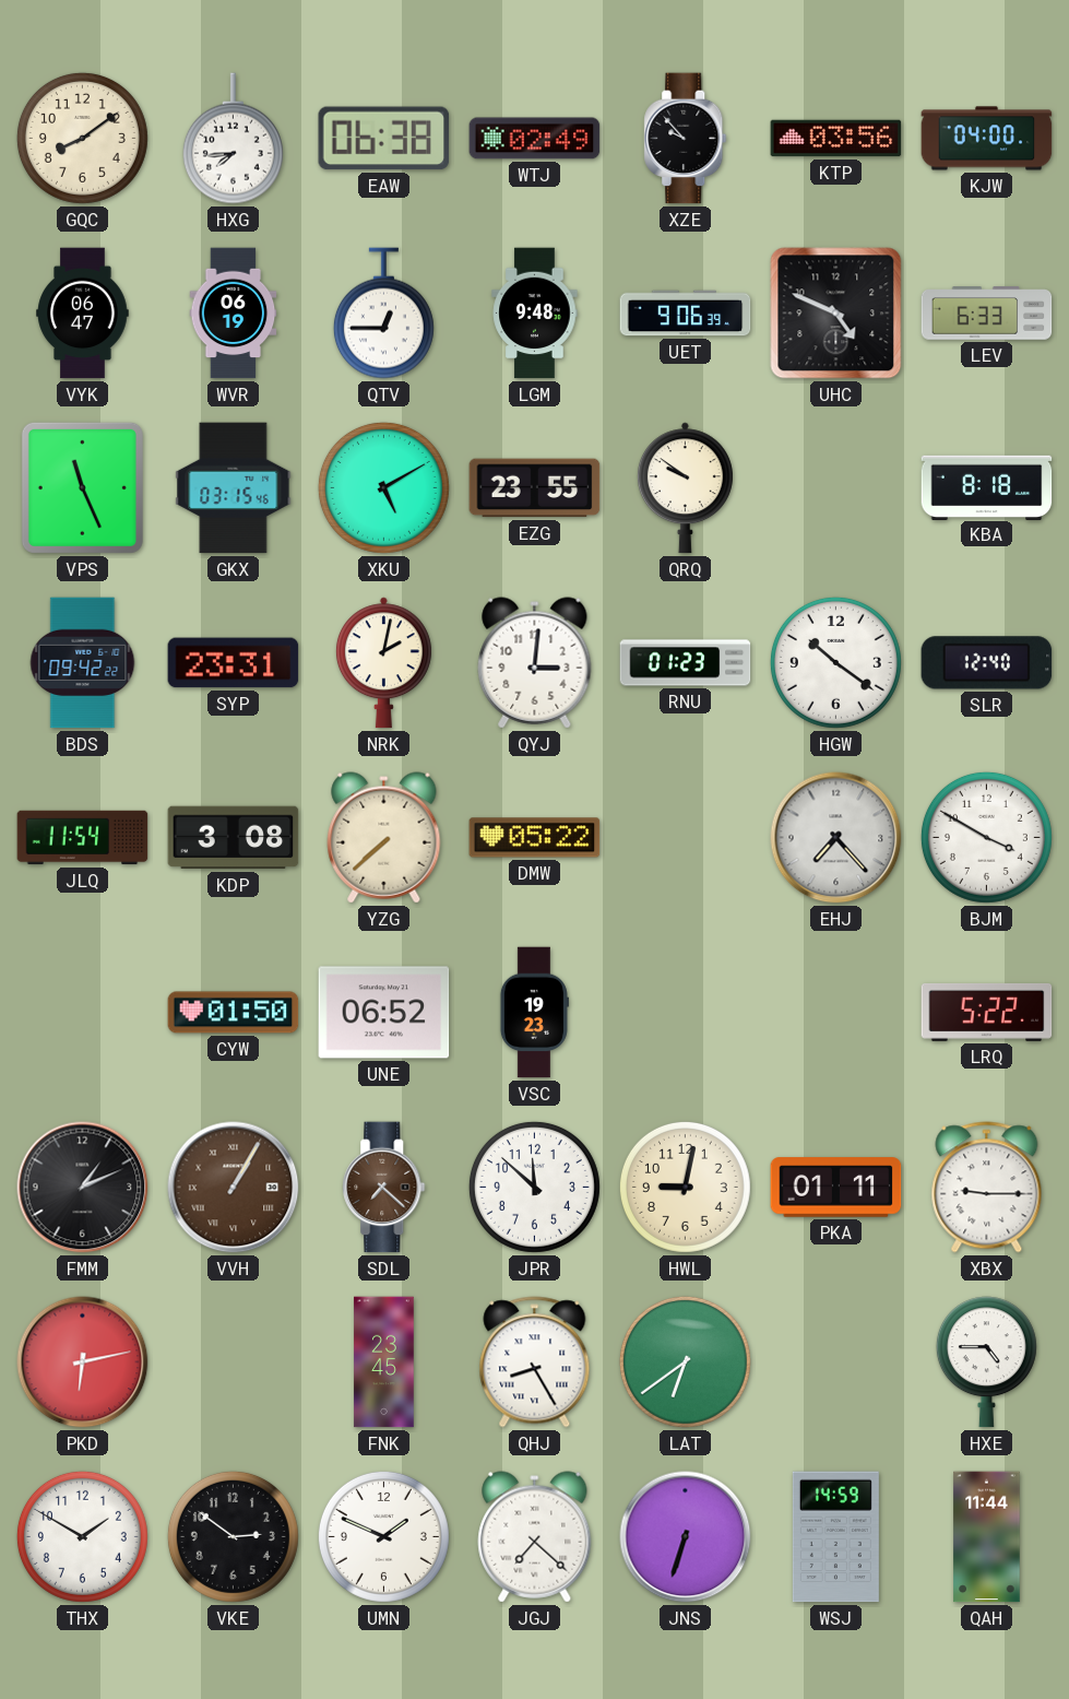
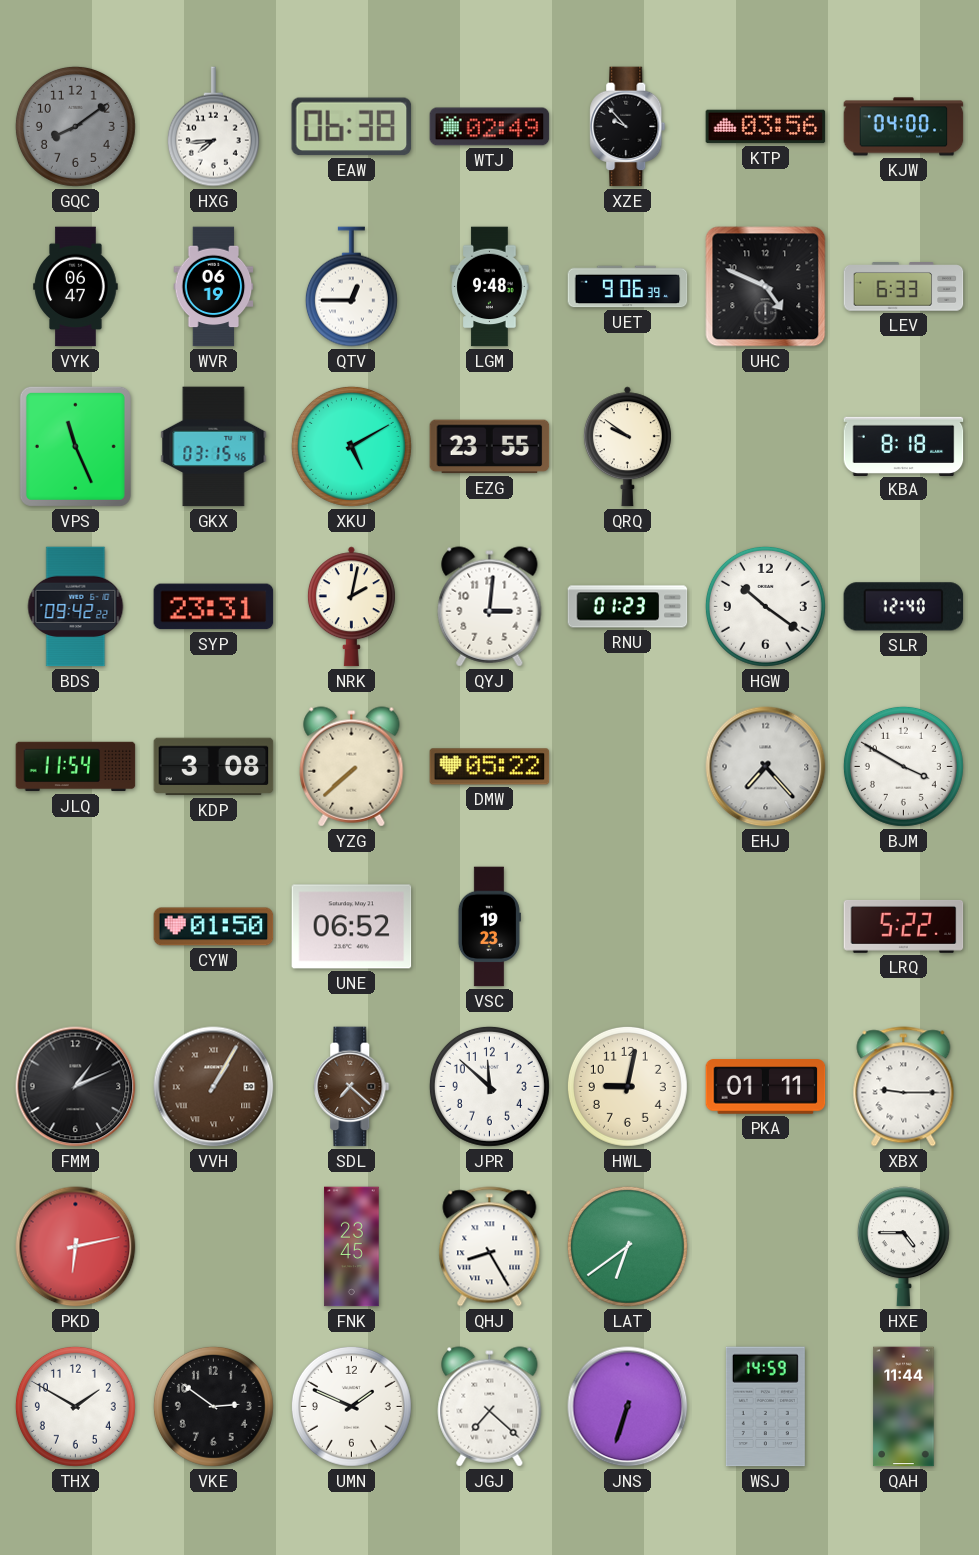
GQC dial: cream -> grey (75, 126)
